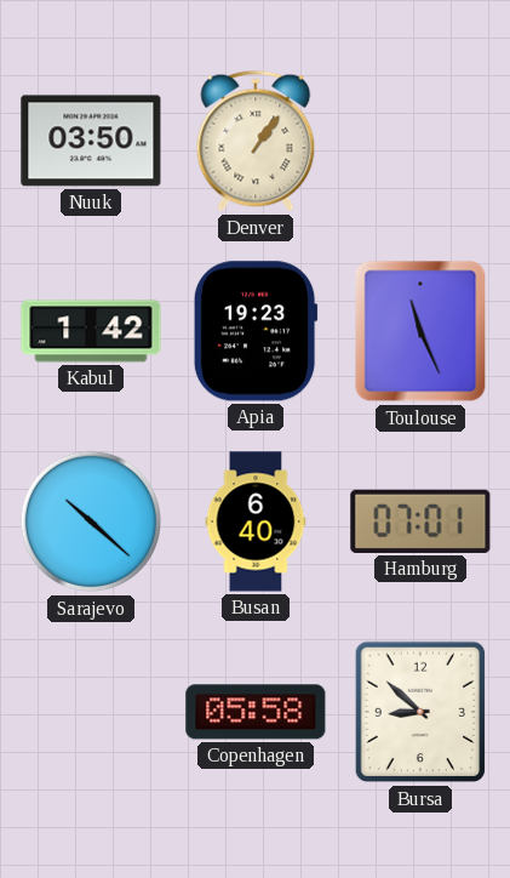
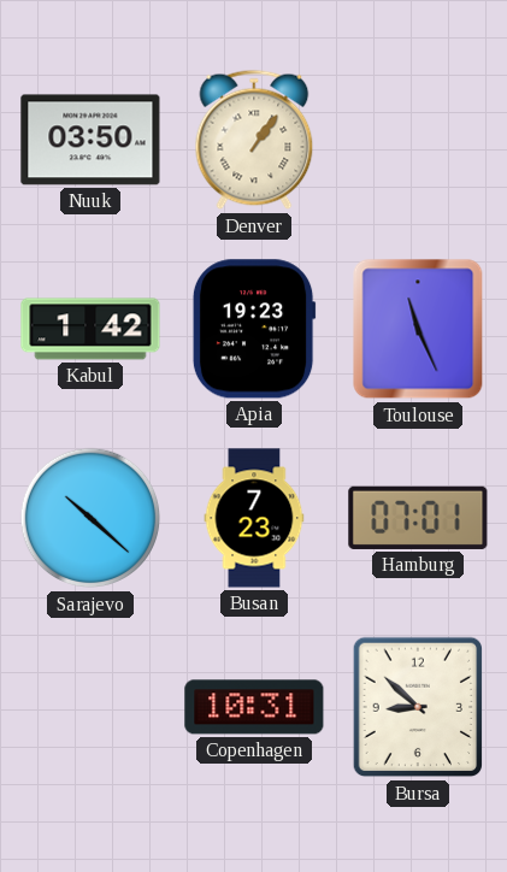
Busan: 6:40 -> 7:23 (254, 518)
Copenhagen: 05:58 -> 10:31 (254, 707)
